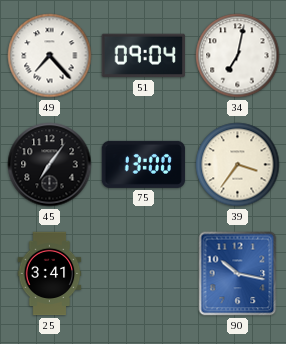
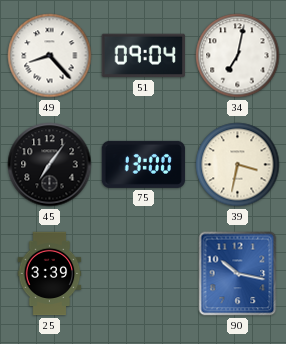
49: 7:23 -> 8:23 (50, 56)
39: 3:36 -> 3:32 (238, 165)
25: 3:41 -> 3:39 (50, 274)
